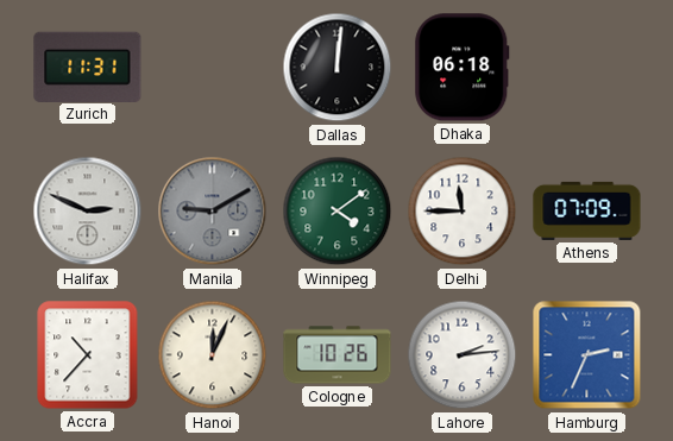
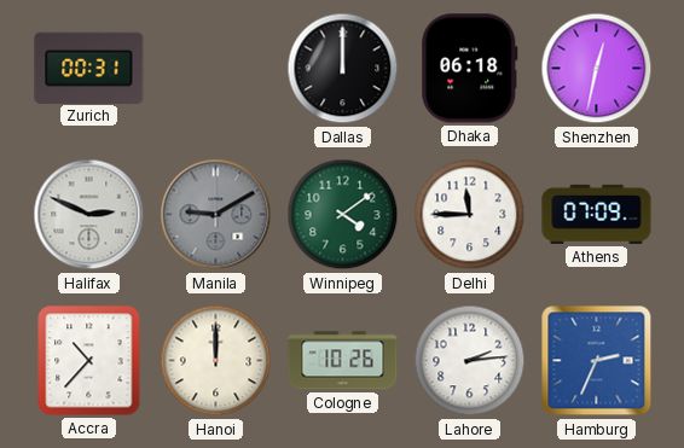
Zurich: 11:31 -> 00:31 (89, 68)
Dallas: 12:01 -> 12:00 (343, 69)
Shenzhen: none -> 12:32 (597, 69)
Hanoi: 12:04 -> 12:00 (216, 361)
